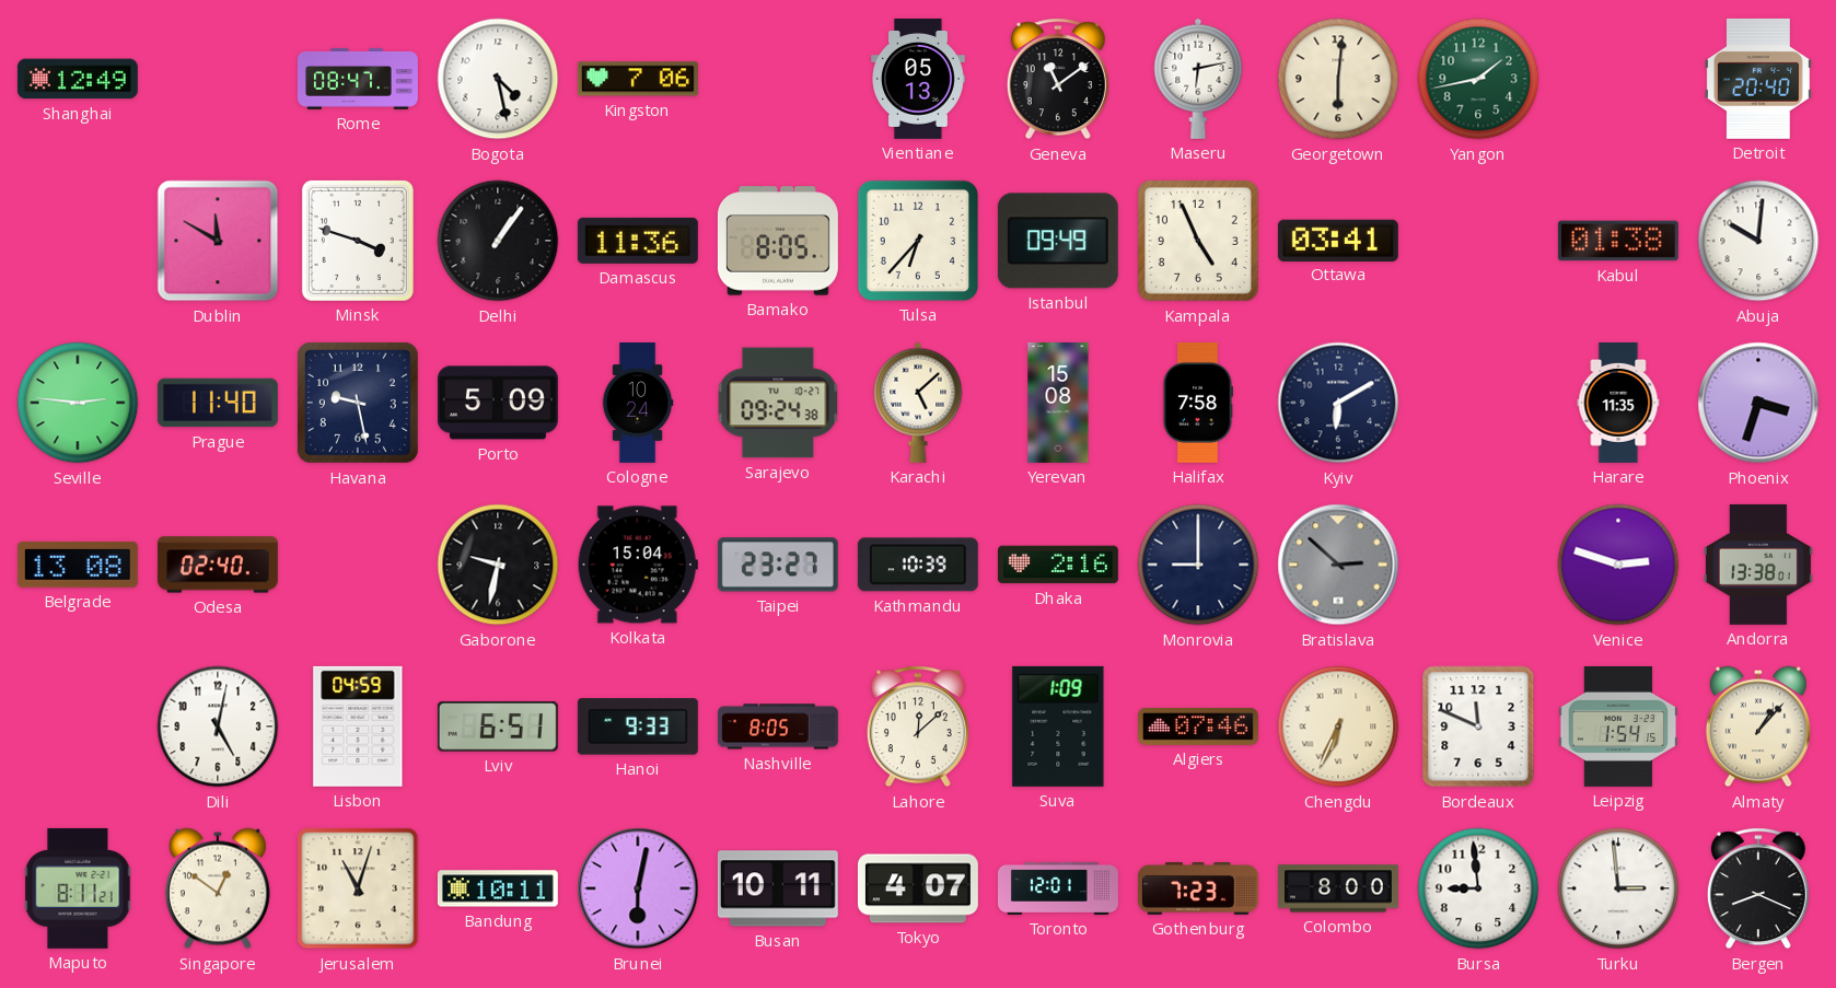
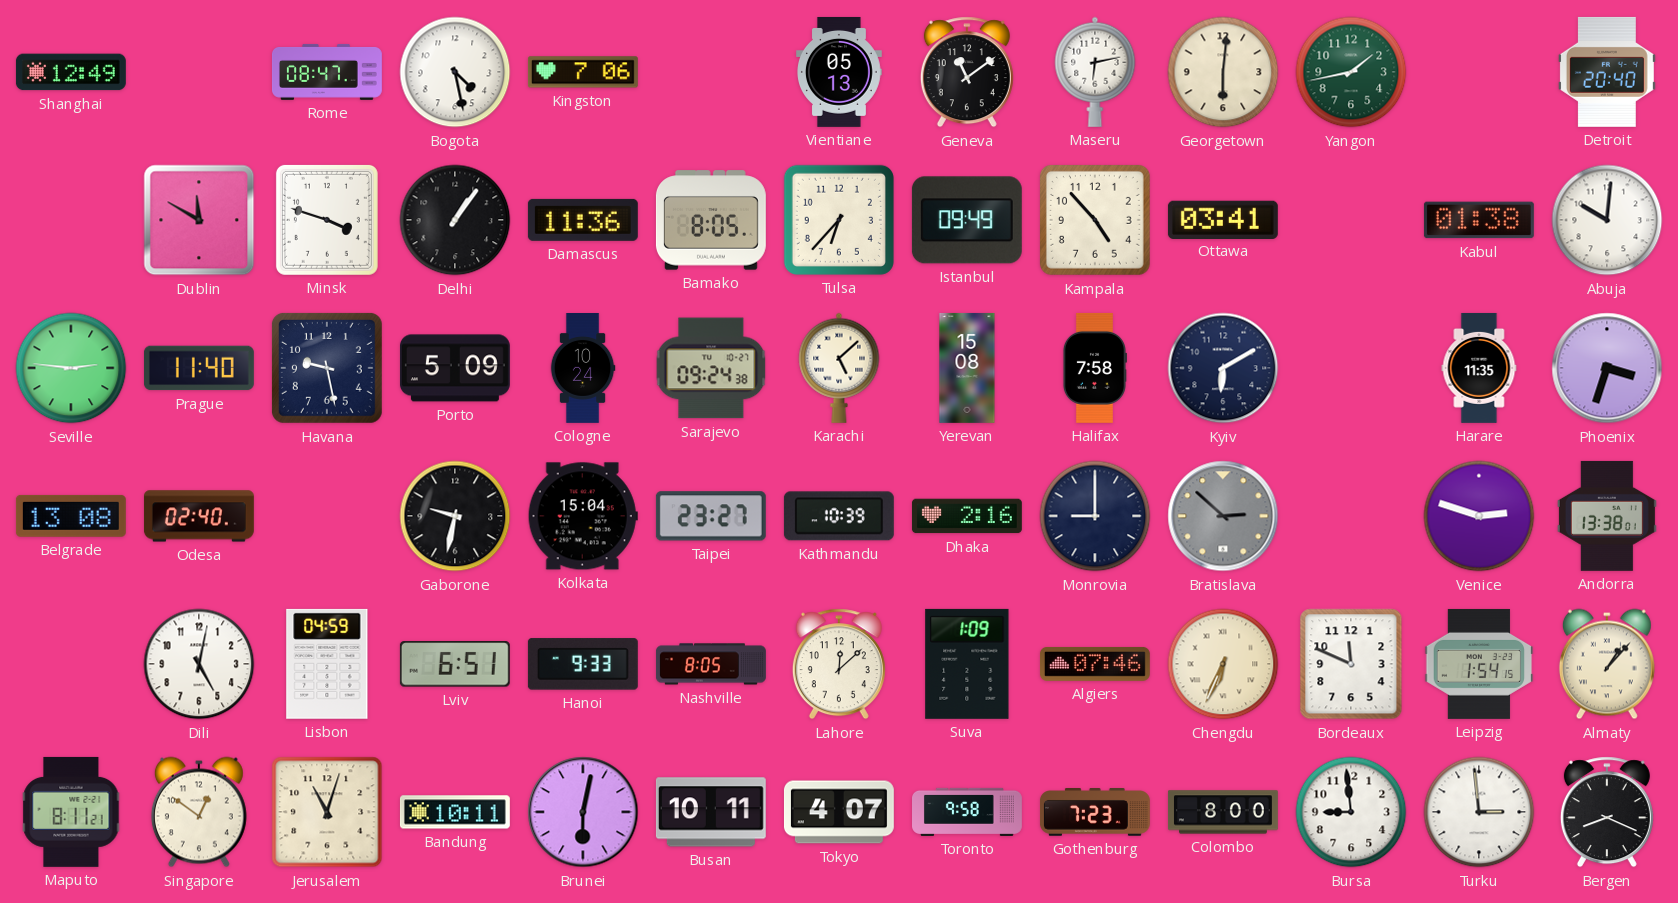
Kampala: 4:56 -> 4:53 (1095, 220)
Toronto: 12:01 -> 9:58 (968, 812)
